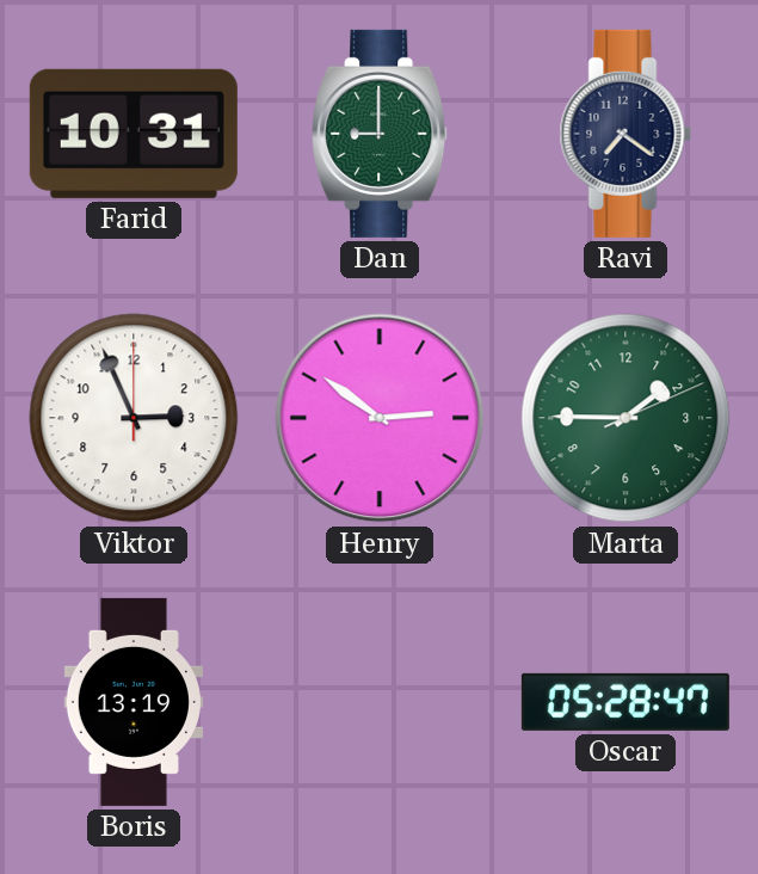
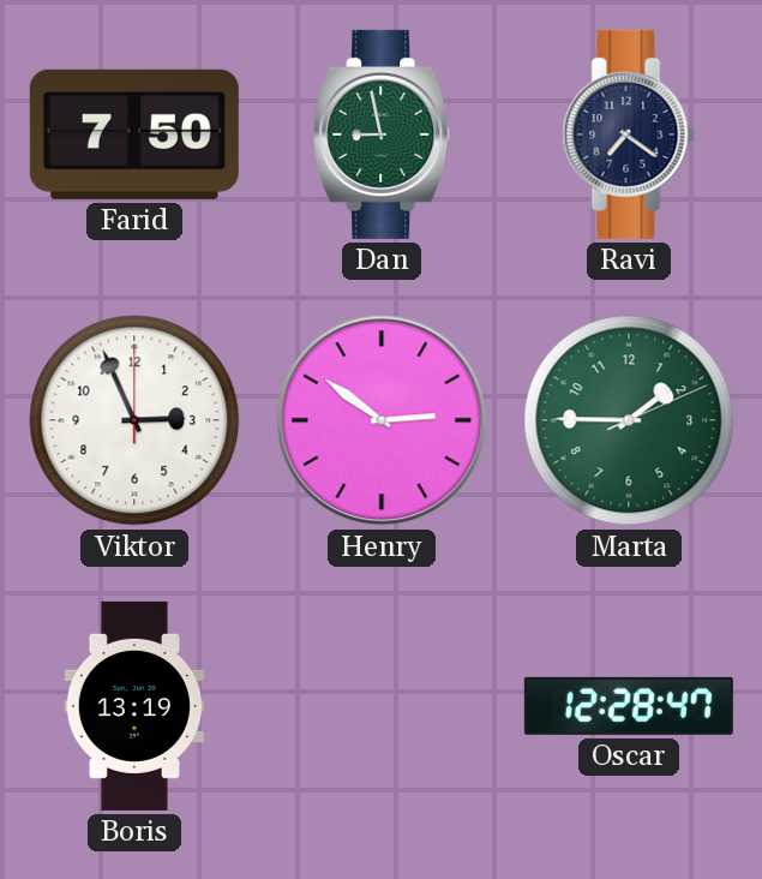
Farid: 10:31 -> 7:50 (134, 134)
Dan: 9:00 -> 8:58 (383, 134)
Oscar: 05:28 -> 12:28 (629, 706)
